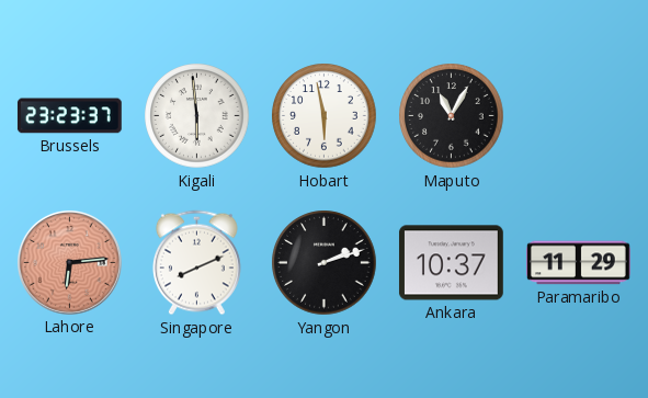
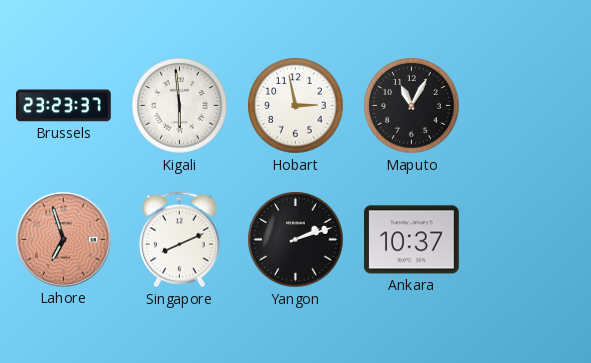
Hobart: 5:58 -> 2:58 (296, 106)
Lahore: 6:14 -> 6:57 (63, 239)
Paramaribo: 11:29 -> none (579, 263)
